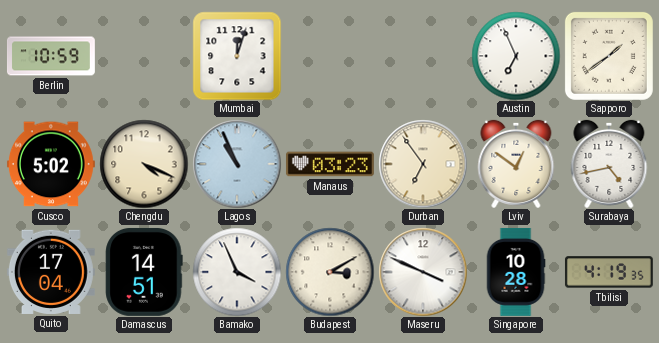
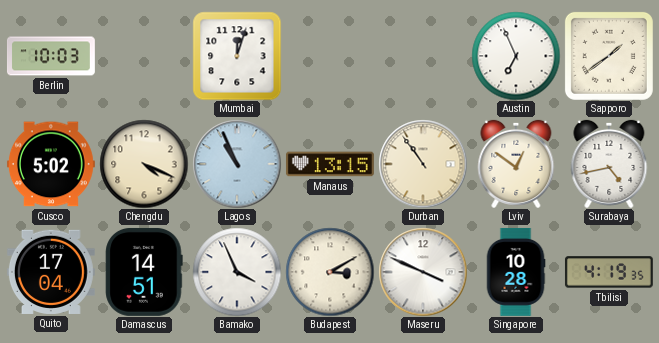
Berlin: 10:59 -> 10:03 (51, 56)
Manaus: 03:23 -> 13:15 (330, 164)
Durban: 6:54 -> 10:54 (423, 164)
